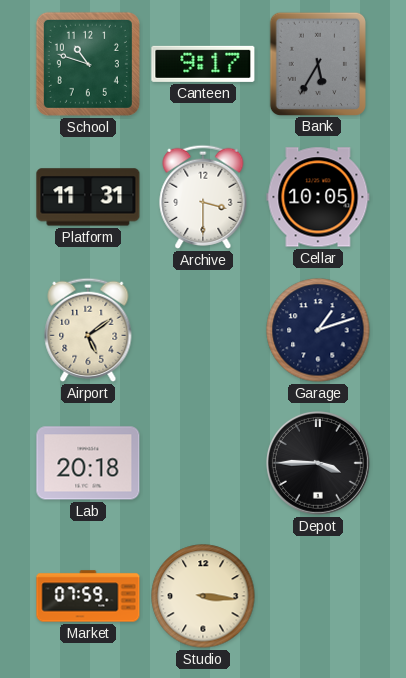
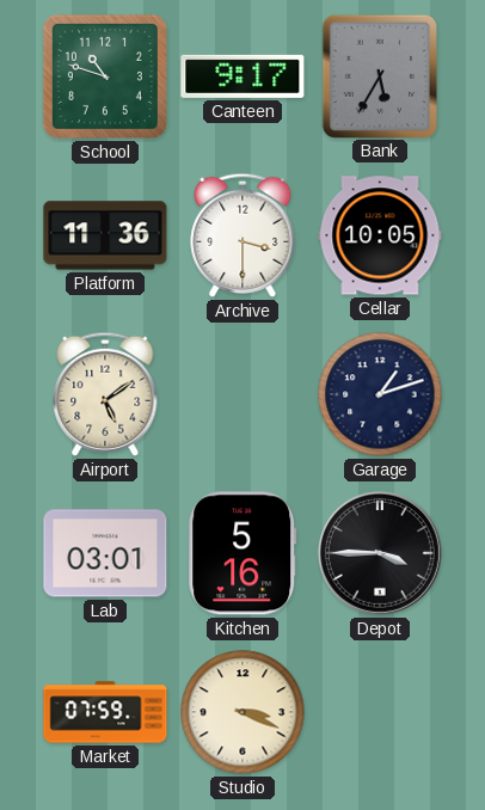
Platform: 11:31 -> 11:36 (105, 235)
Lab: 20:18 -> 03:01 (105, 553)
Kitchen: none -> 5:16 (242, 553)
Studio: 3:16 -> 3:19 (242, 712)
